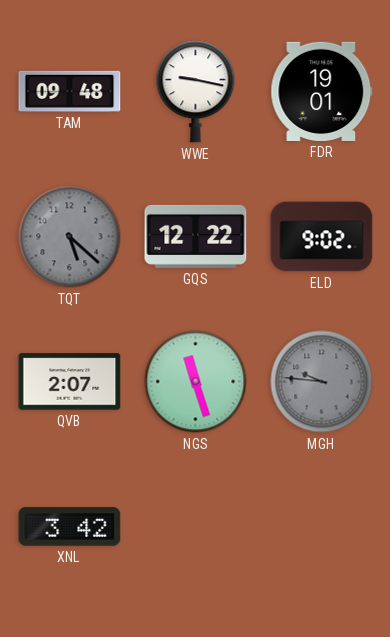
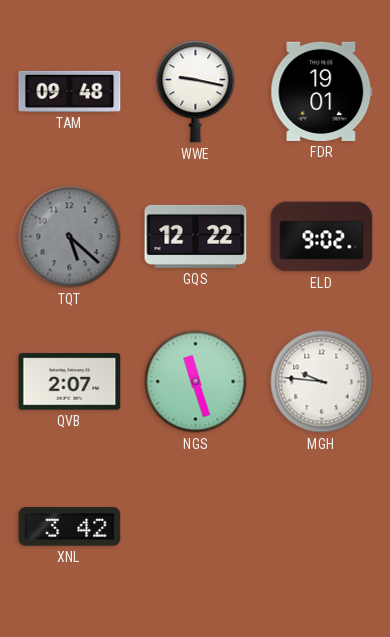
MGH dial: grey -> white (322, 382)
